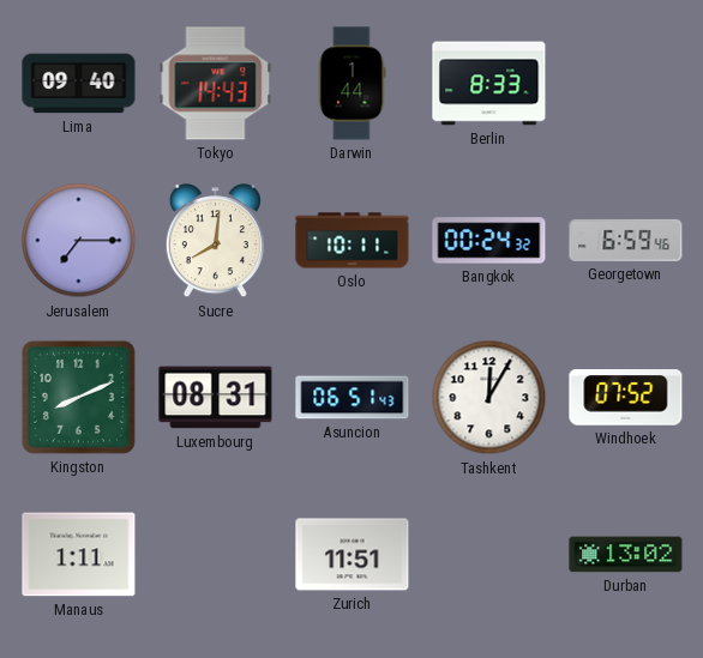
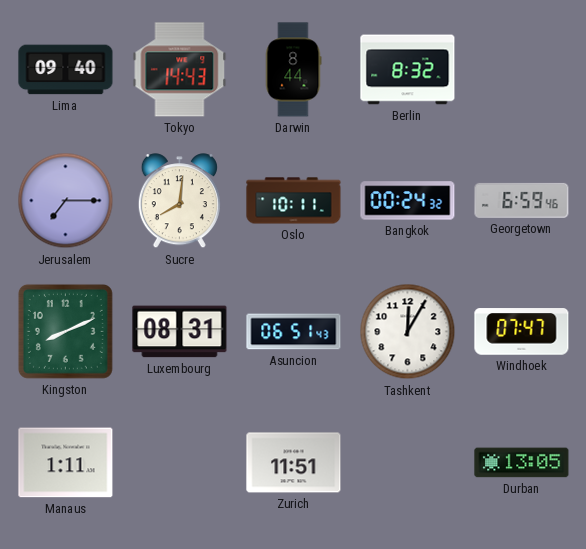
Darwin: 1:44 -> 8:44 (293, 70)
Berlin: 8:33 -> 8:32 (408, 70)
Windhoek: 07:52 -> 07:47 (522, 332)
Durban: 13:02 -> 13:05 (522, 463)
